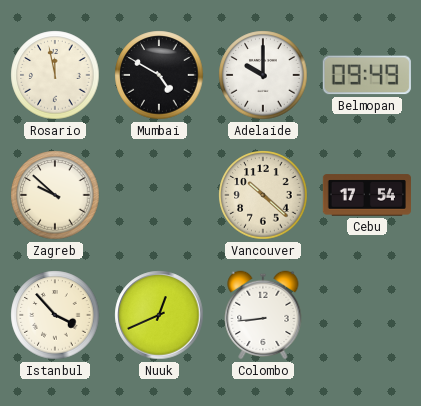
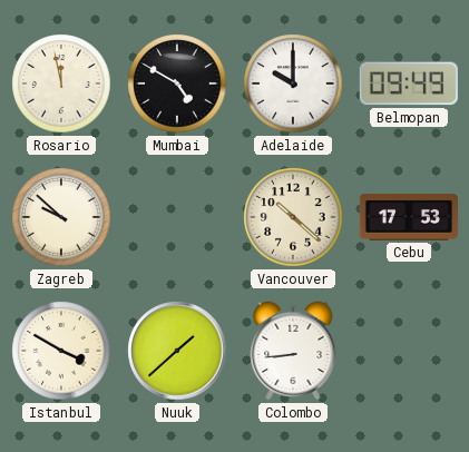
Cebu: 17:54 -> 17:53 (409, 217)
Istanbul: 3:53 -> 3:50 (61, 351)
Nuuk: 12:41 -> 1:38 (177, 351)
